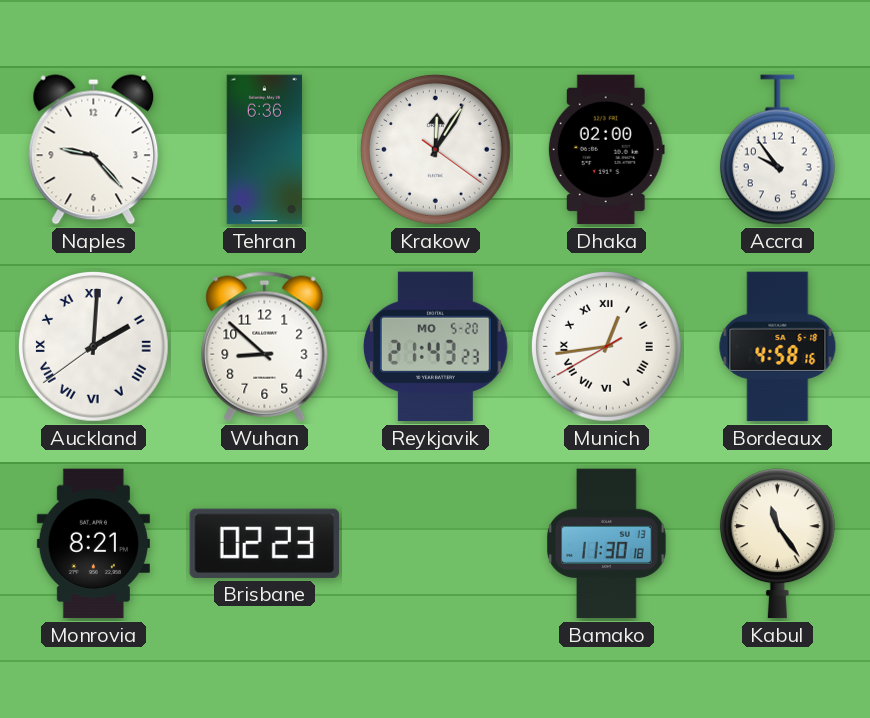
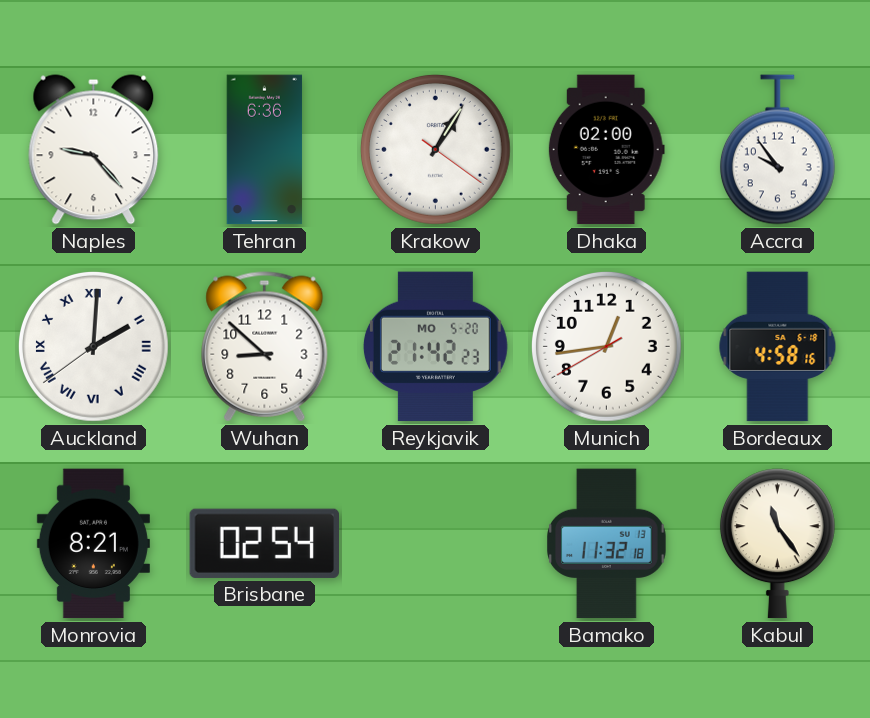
Krakow: 12:05 -> 1:05 (436, 150)
Reykjavik: 21:43 -> 21:42 (435, 347)
Munich numerals: Roman -> Arabic (607, 347)
Brisbane: 02:23 -> 02:54 (264, 543)
Bamako: 11:30 -> 11:32 (607, 544)
